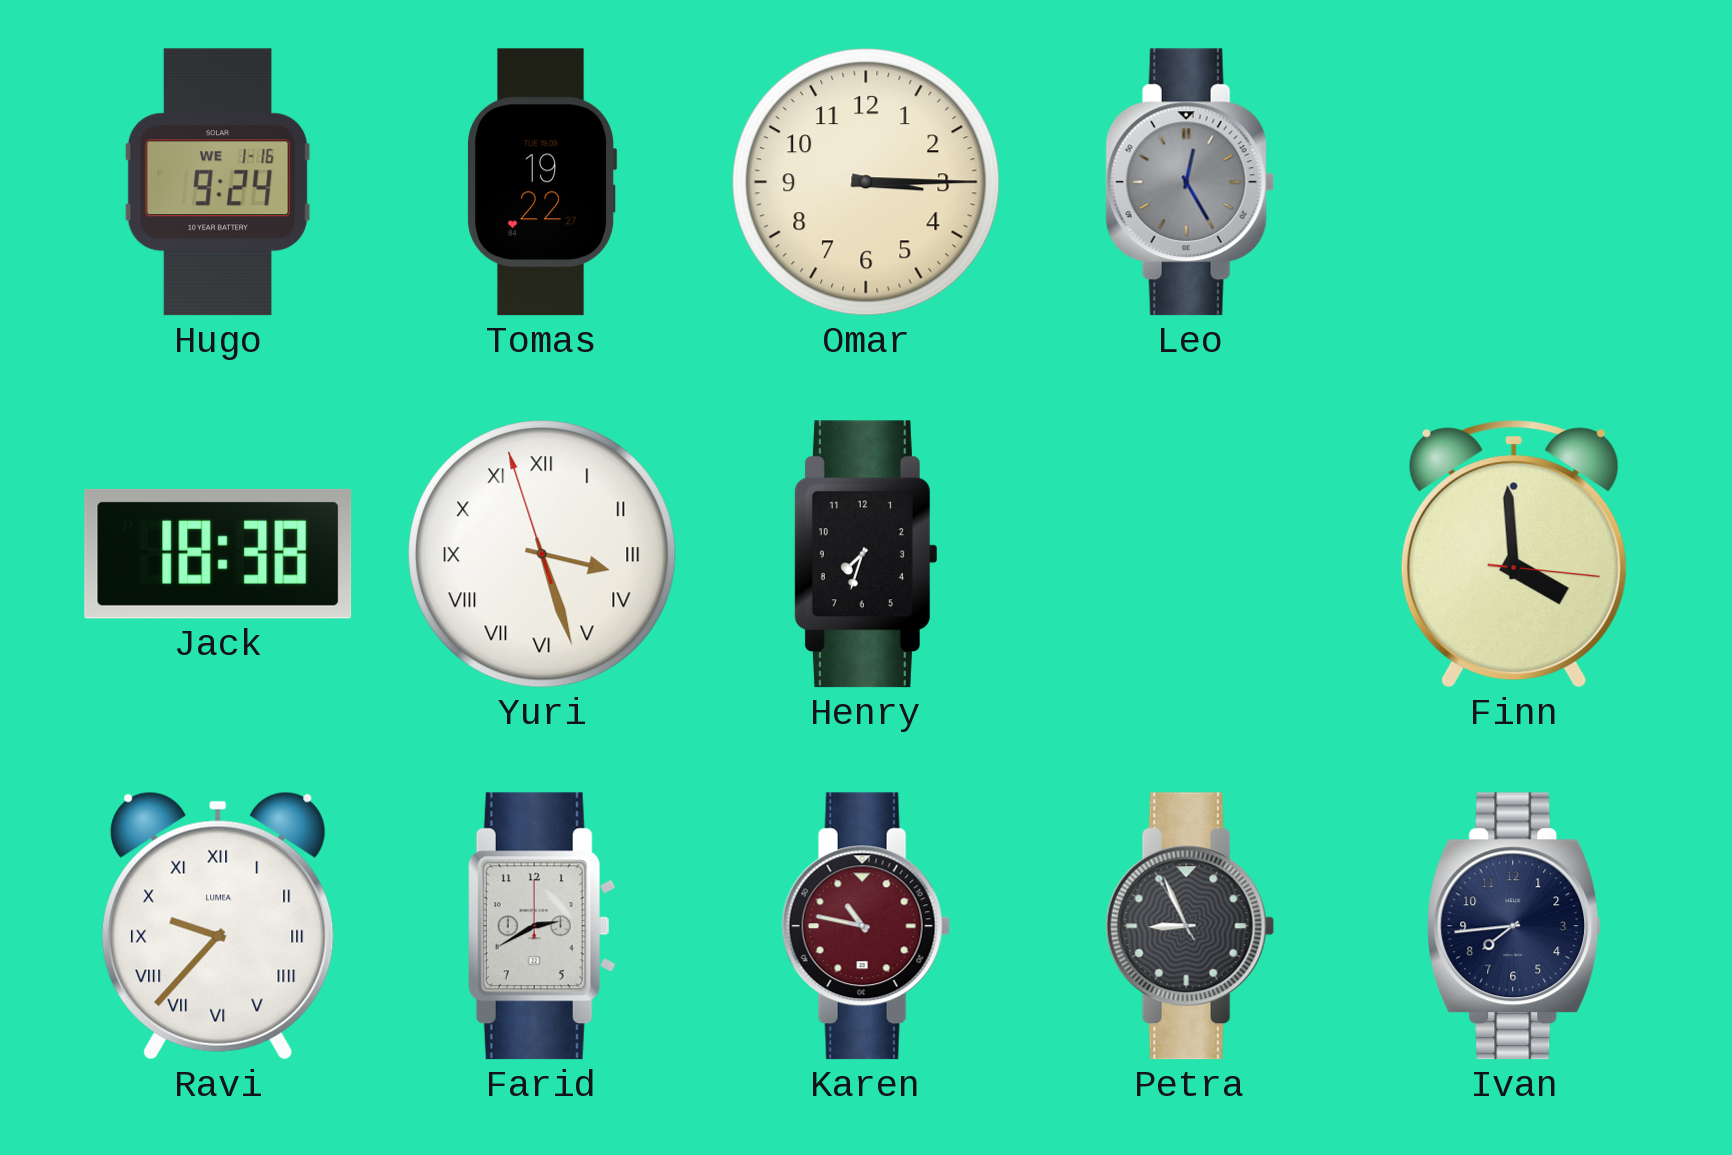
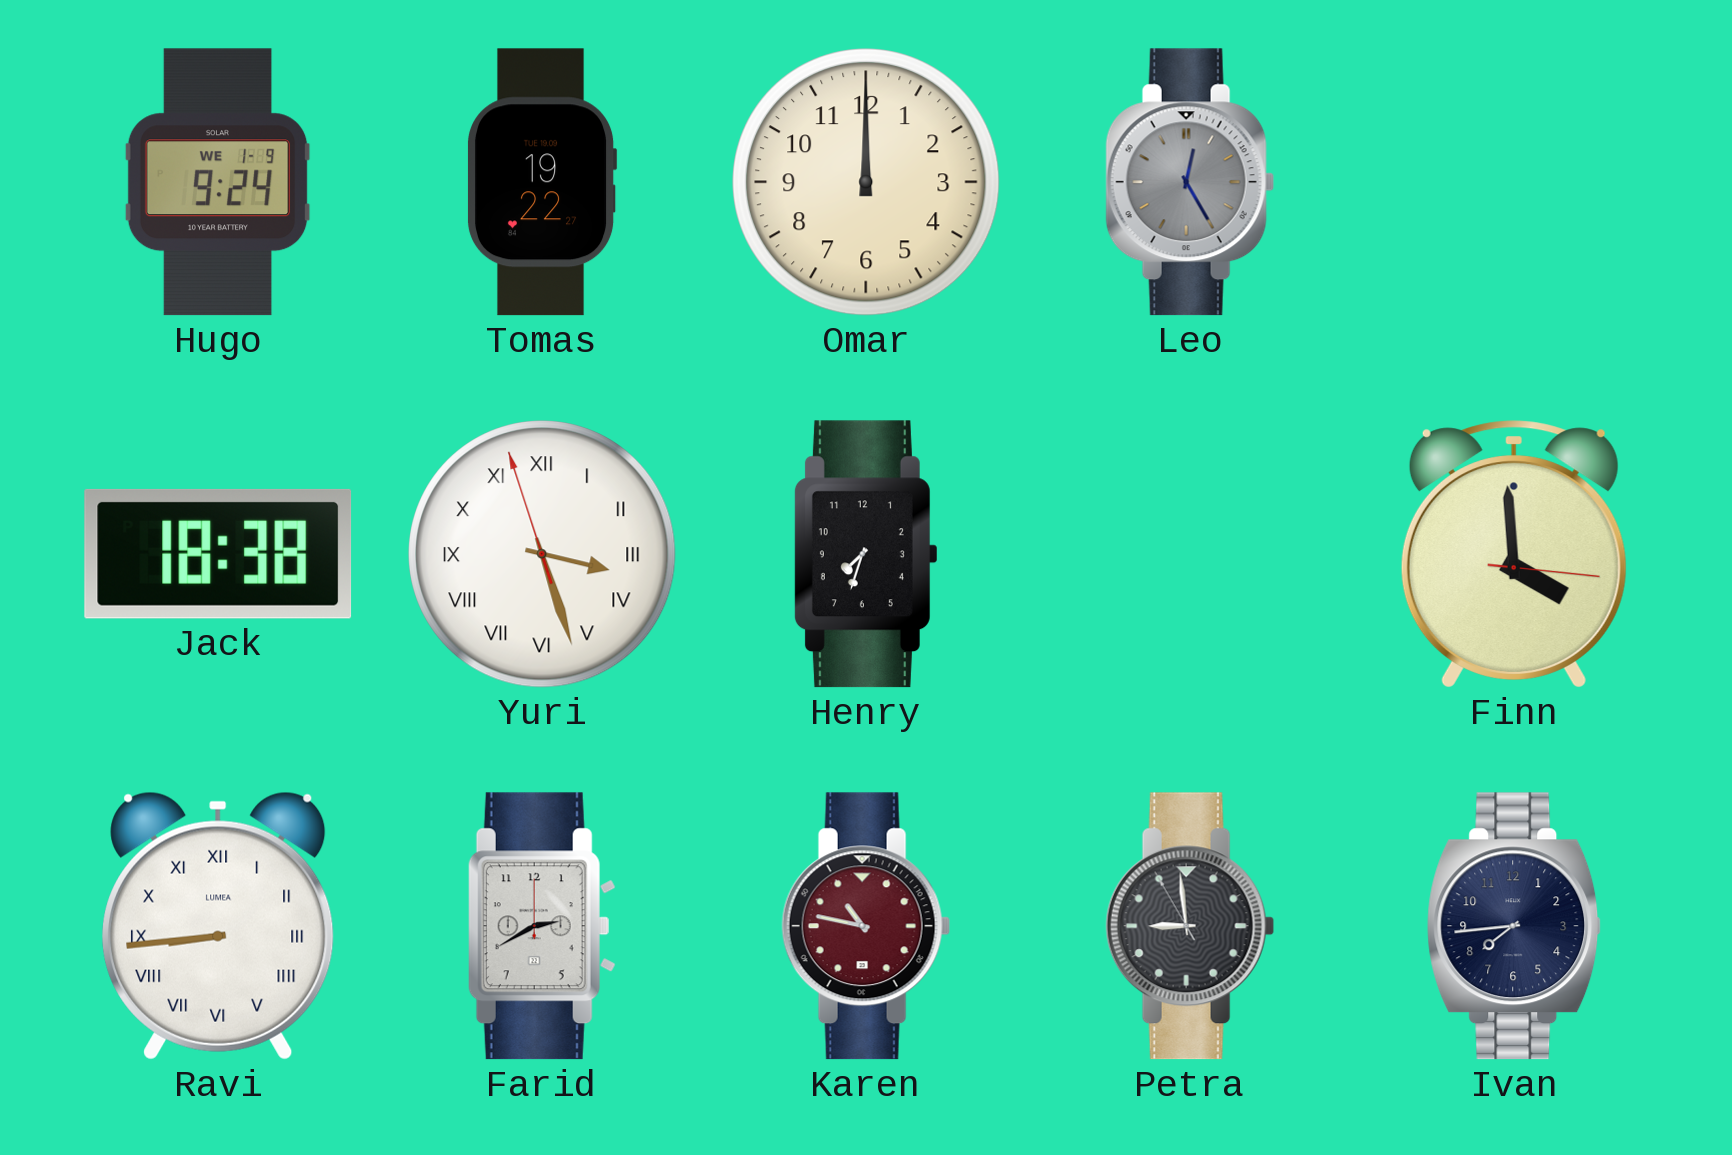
Hugo date: WE 1-16 -> WE 1-9 (218, 182)
Omar: 3:15 -> 12:00 (866, 182)
Ravi: 9:37 -> 8:44 (218, 926)
Petra: 8:55 -> 8:58 (1190, 926)
